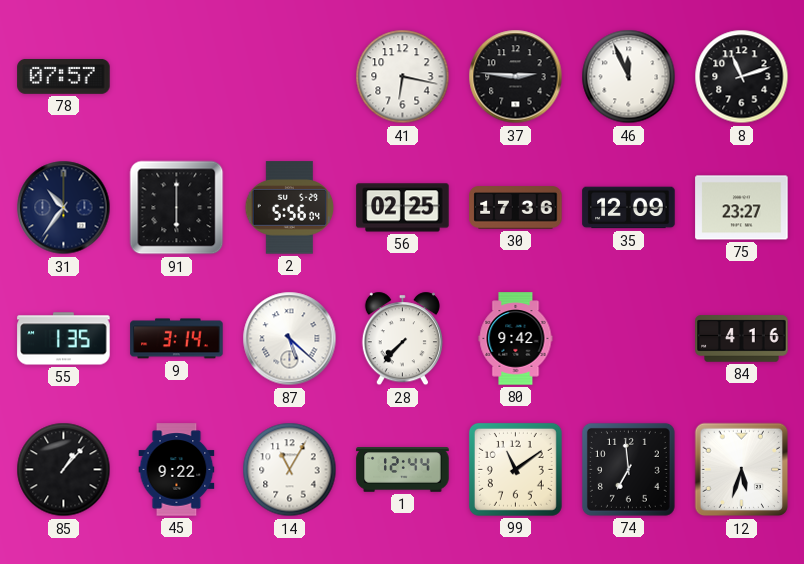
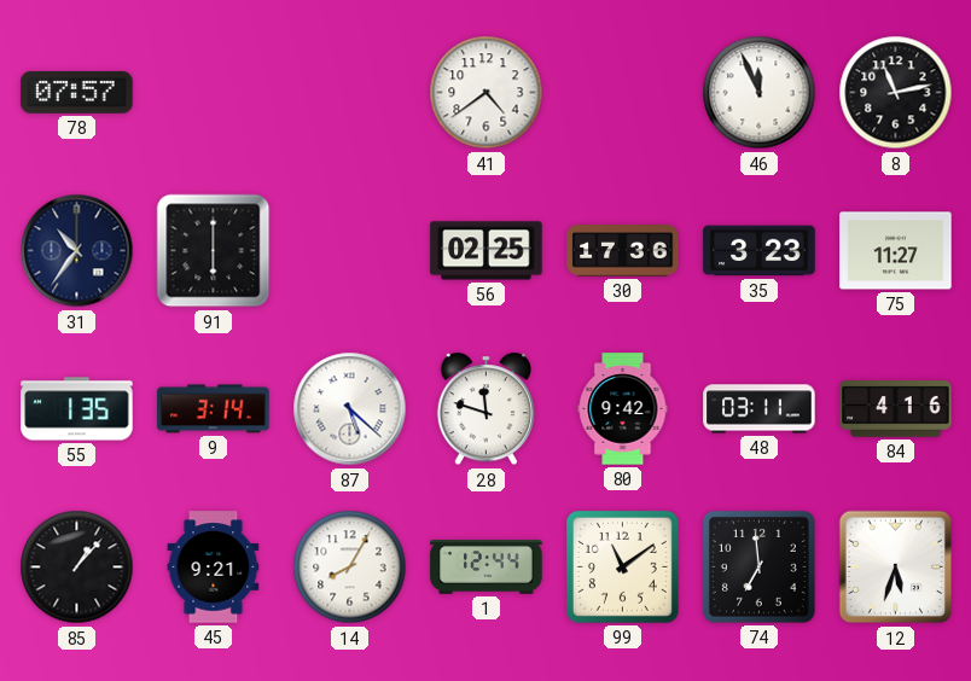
41: 6:17 -> 4:39 (487, 93)
37: 2:46 -> none (516, 77)
8: 11:12 -> 11:13 (896, 93)
2: 5:56 -> none (290, 208)
35: 12:09 -> 3:23 (760, 251)
75: 23:27 -> 11:27 (896, 251)
28: 7:37 -> 11:48 (485, 409)
48: none -> 03:11 (760, 409)
45: 9:22 -> 9:21 (214, 567)
14: 11:05 -> 8:05 (350, 567)
